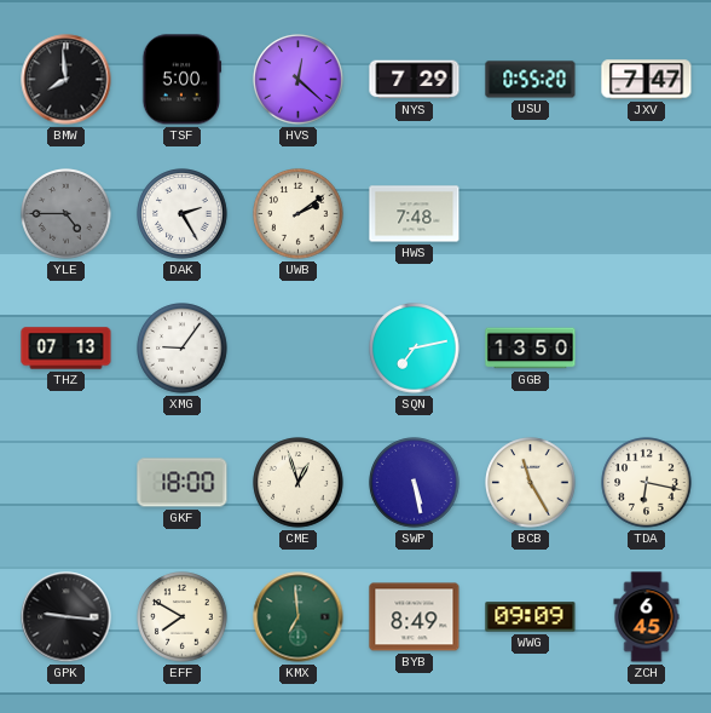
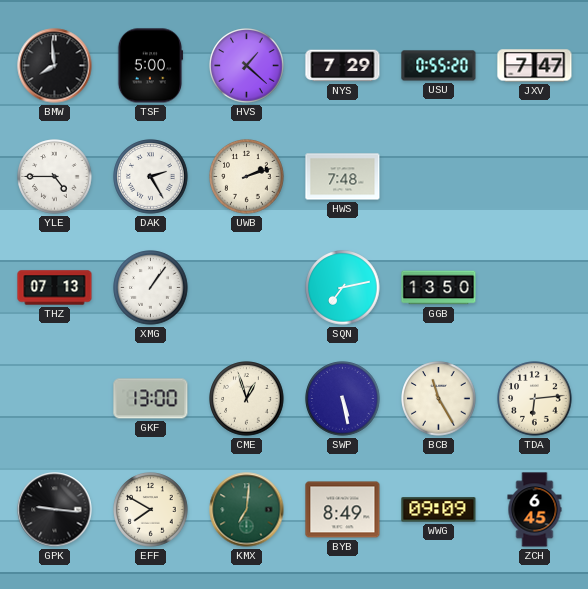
HVS: 12:22 -> 1:22 (247, 66)
YLE dial: grey -> white (55, 177)
UWB: 2:09 -> 2:12 (247, 177)
XMG: 9:06 -> 1:06 (151, 288)
GKF: 18:00 -> 13:00 (151, 399)
TDA: 6:17 -> 6:14 (535, 399)
KMX: 6:59 -> 7:01 (247, 510)
